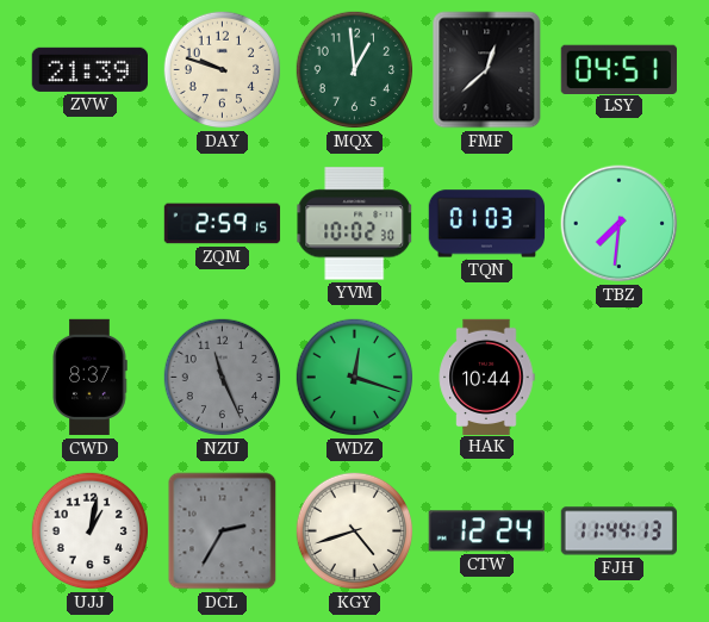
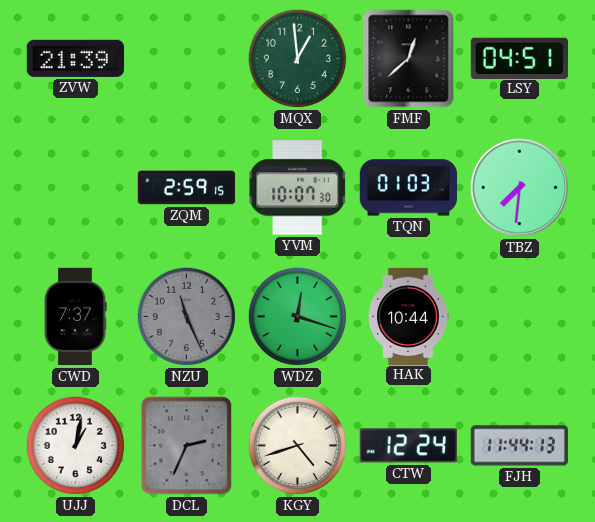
DAY: 9:48 -> none (223, 70)
YVM: 10:02 -> 10:07 (298, 188)
CWD: 8:37 -> 7:37 (75, 317)
DCL: 2:35 -> 2:34 (187, 446)
